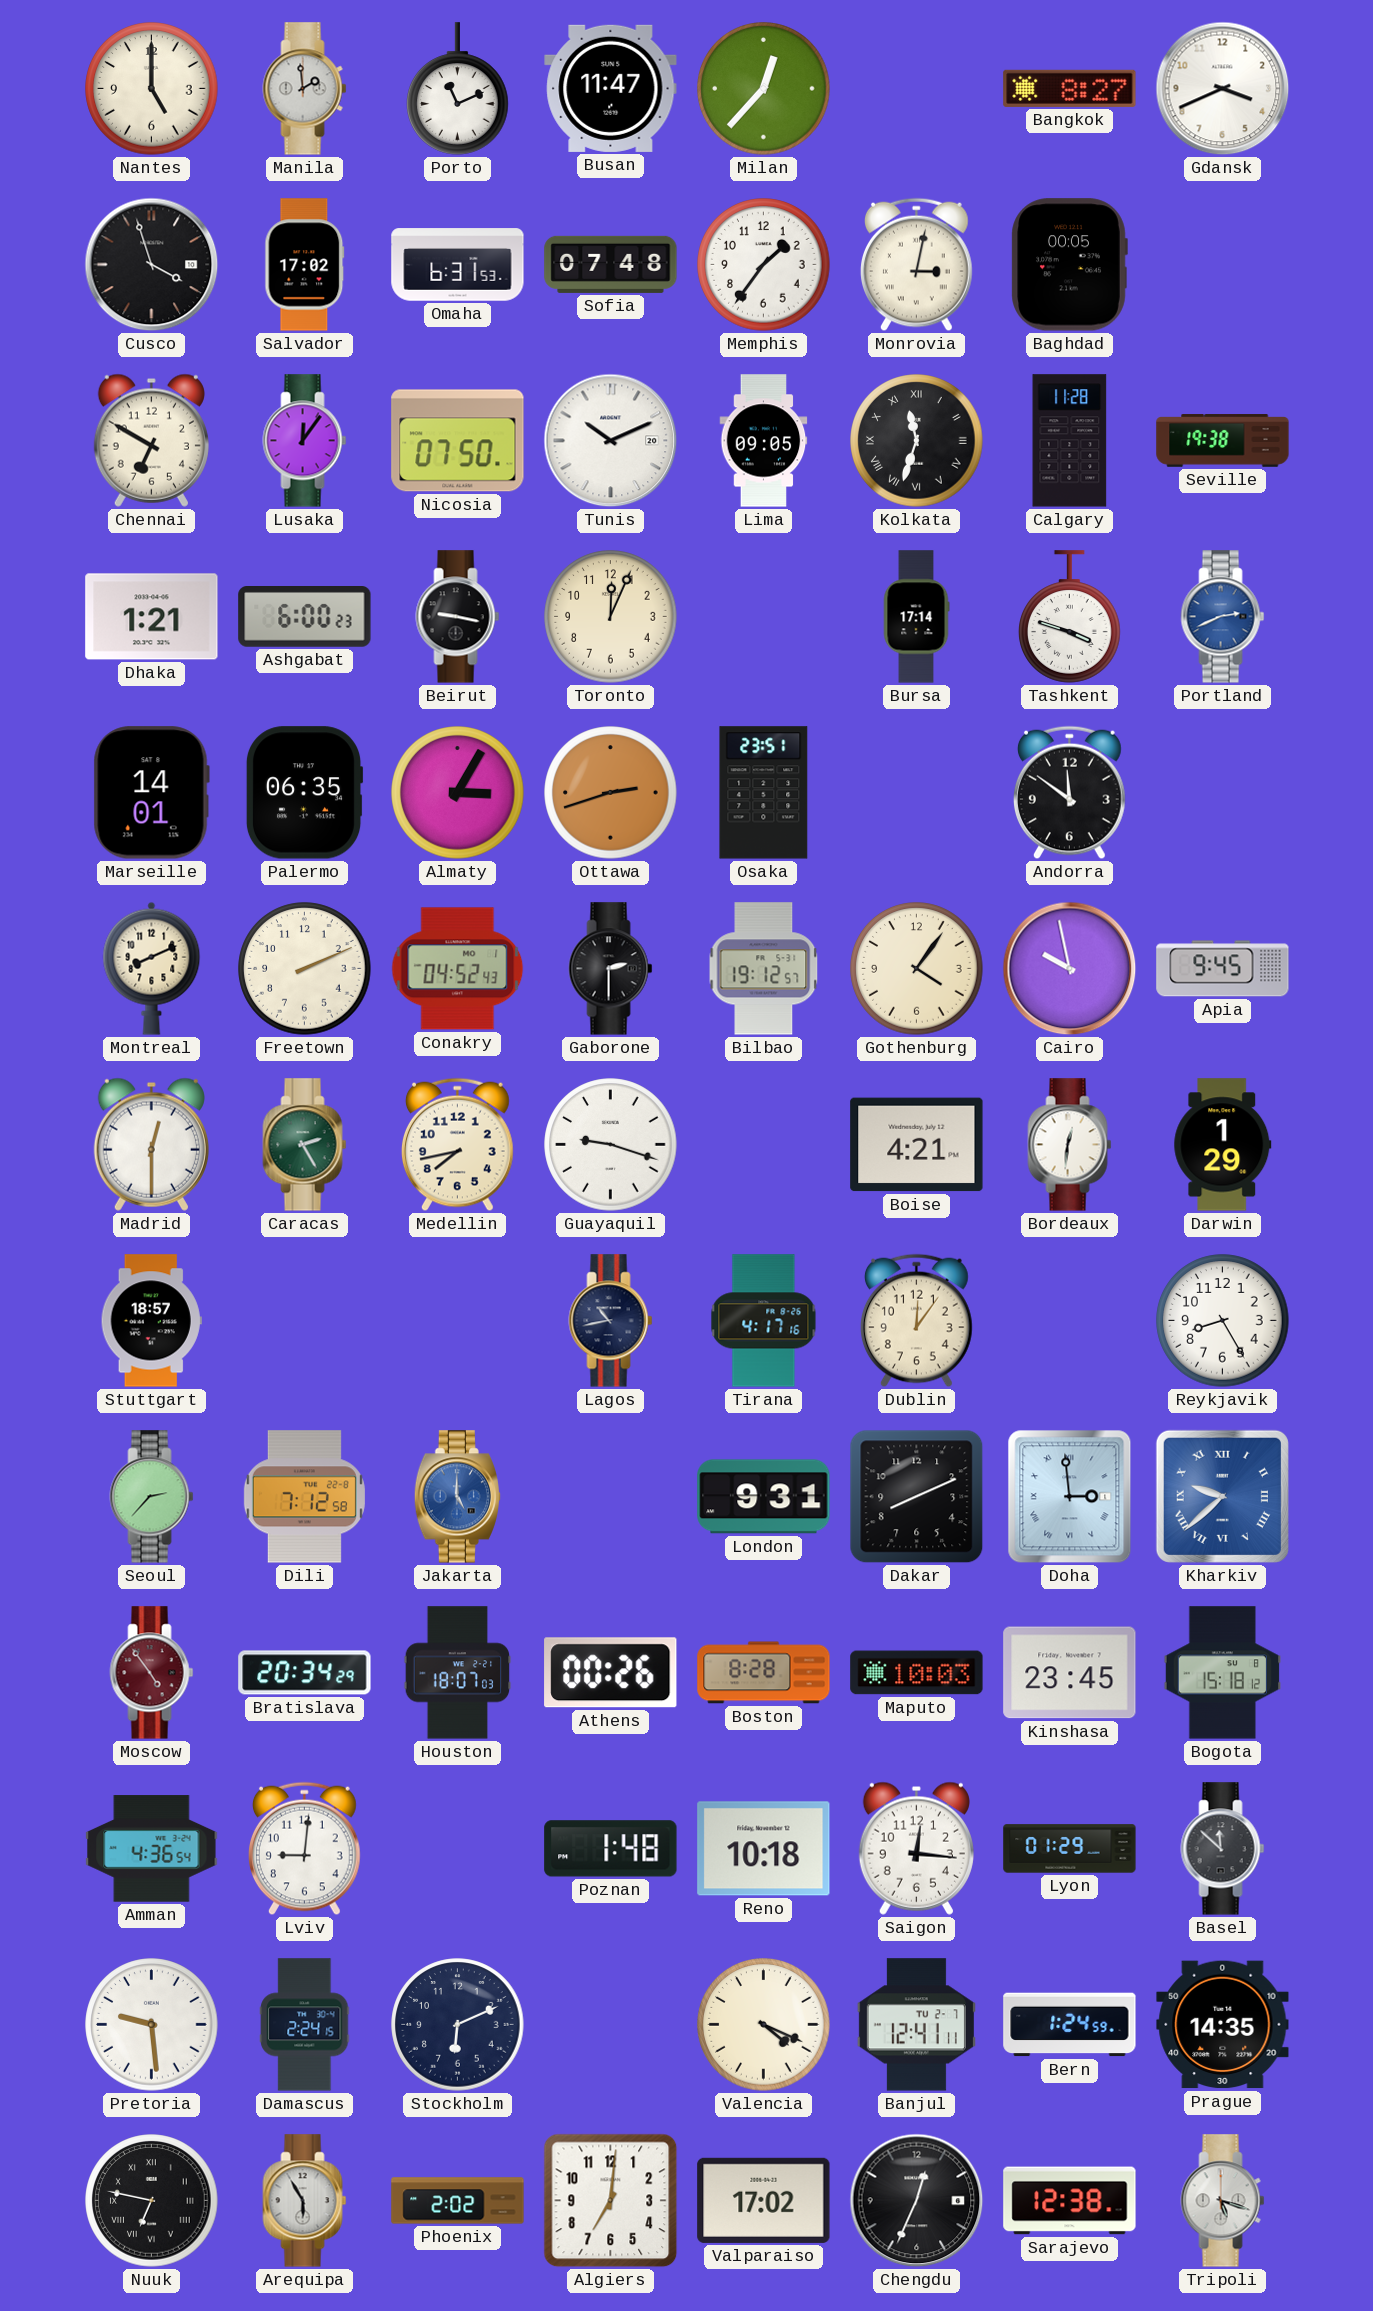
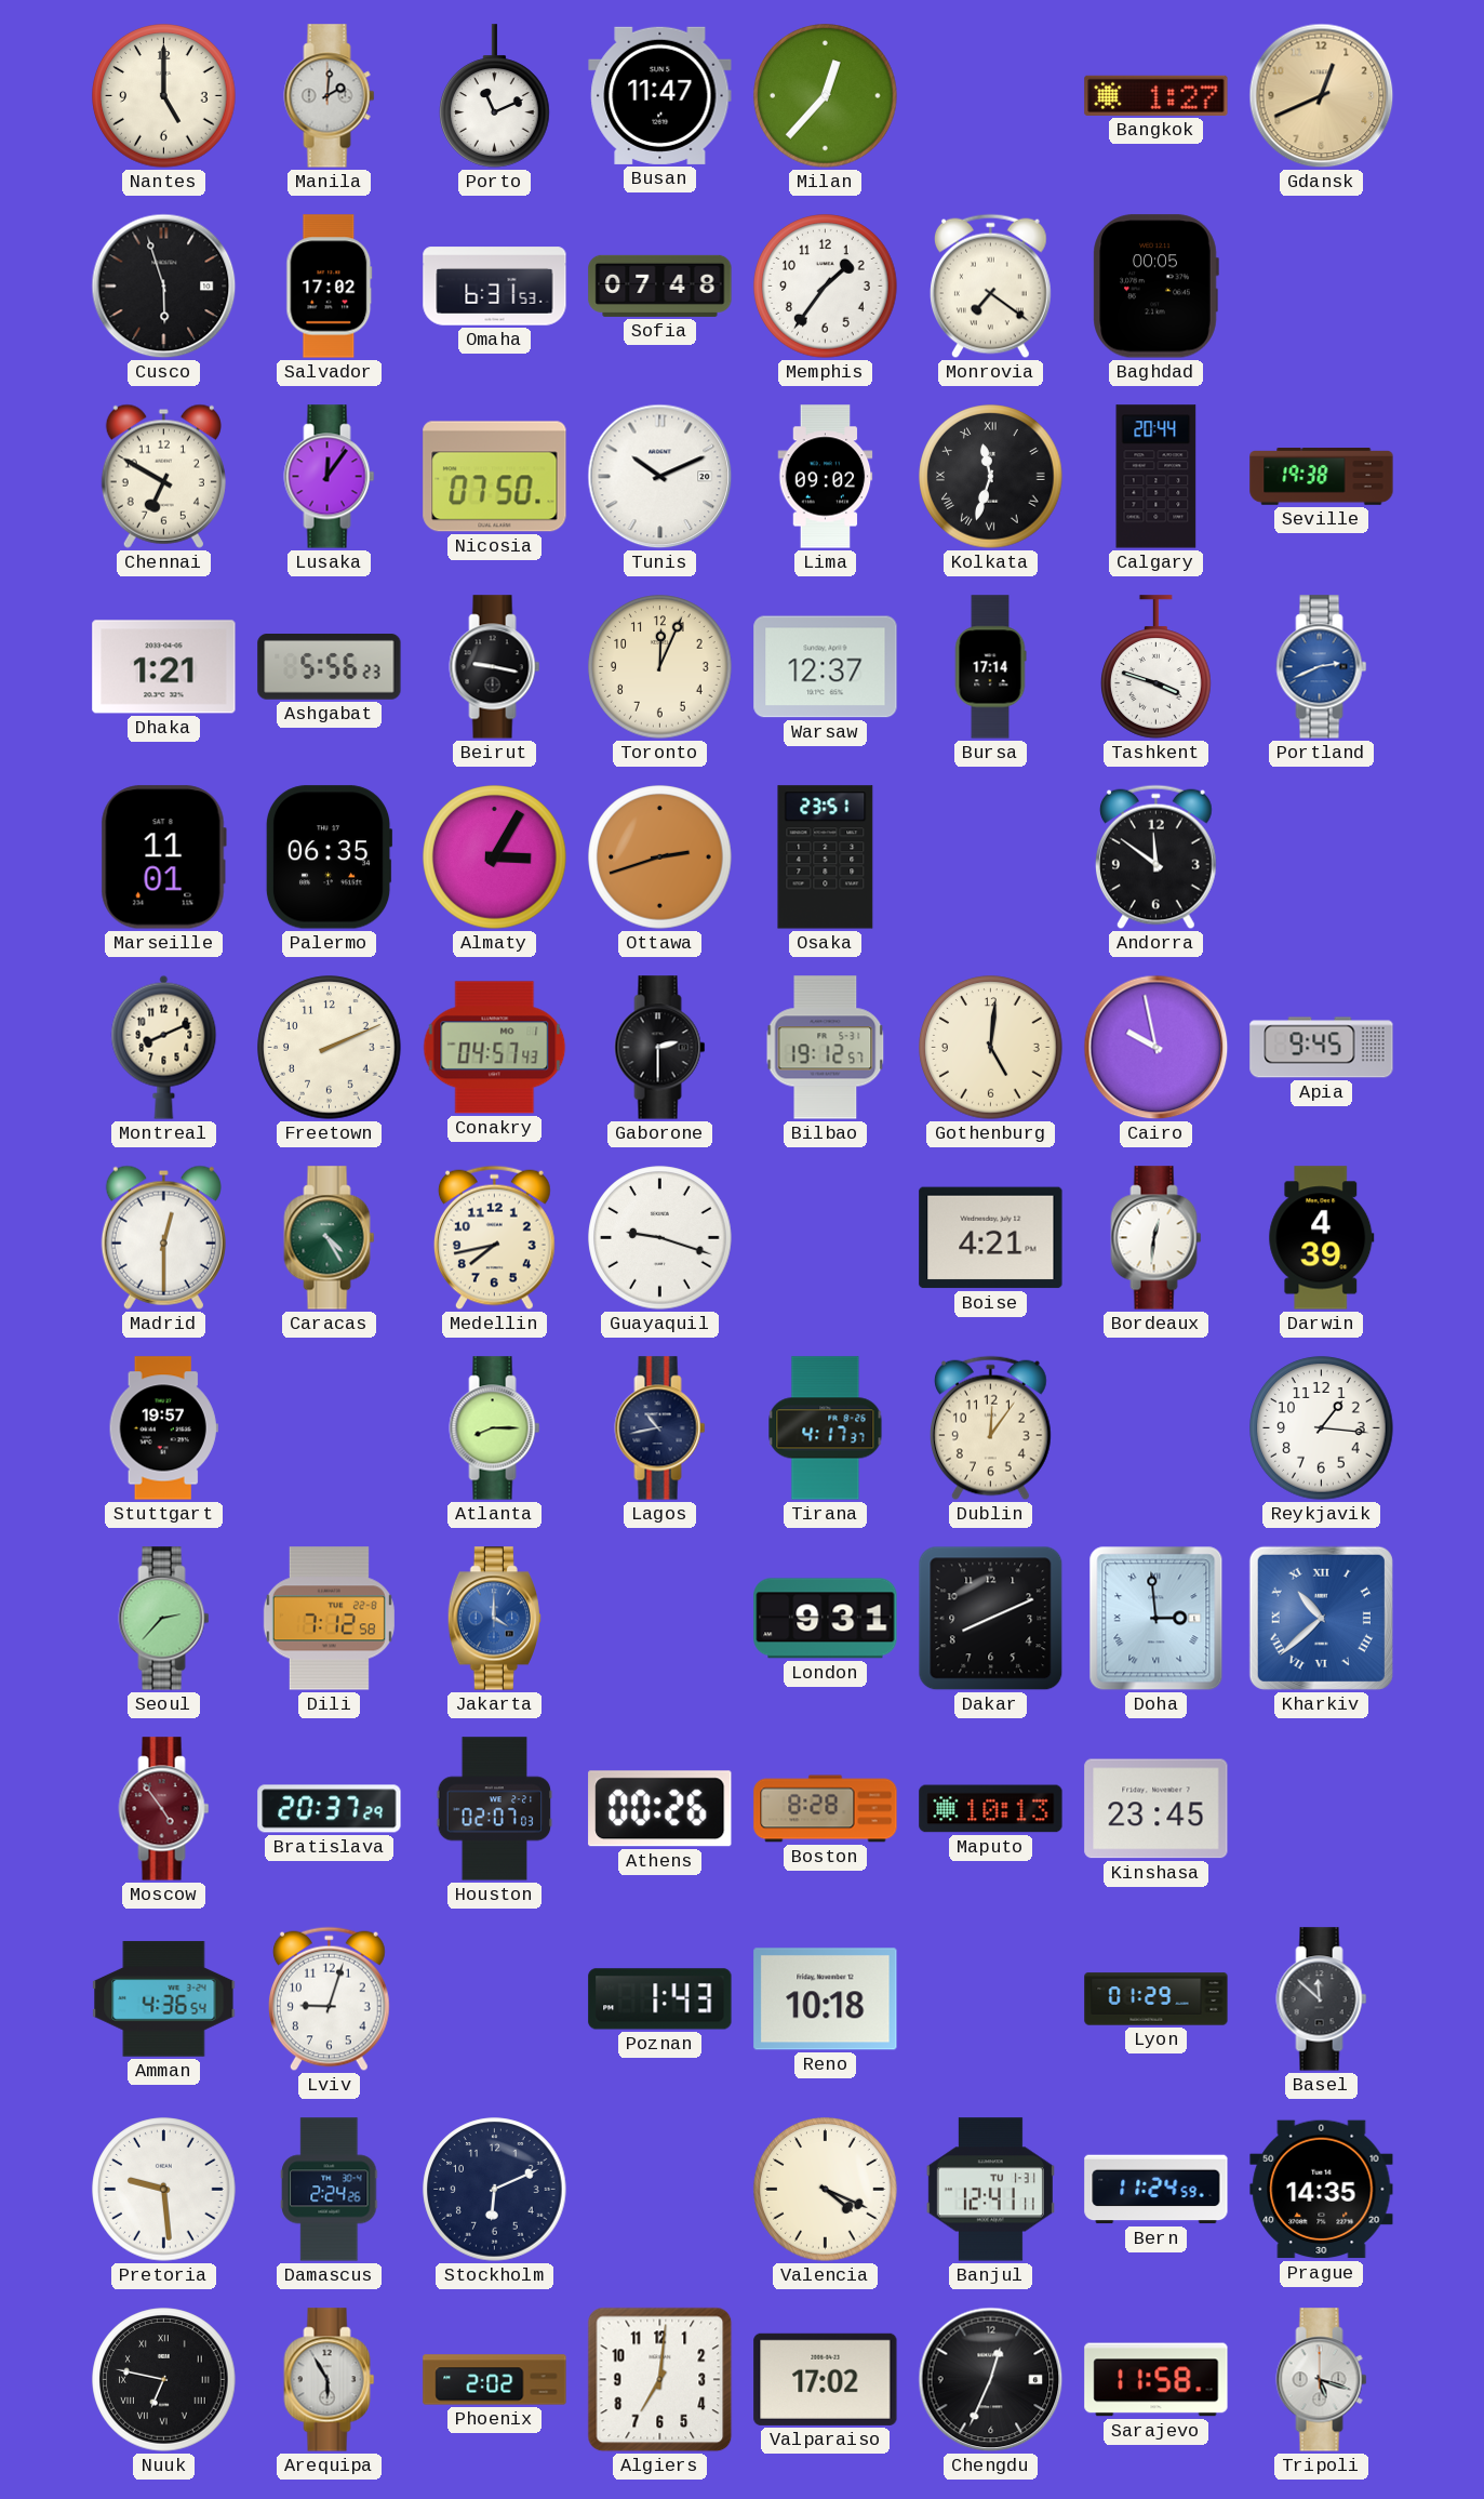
Manila: 1:59 -> 2:01 (330, 96)
Bangkok: 8:27 -> 1:27 (1157, 95)
Gdansk: 3:41 -> 12:41 (1322, 96)
Gdansk dial: white -> champagne (1322, 96)
Cusco: 3:57 -> 5:57 (164, 287)
Monrovia: 3:02 -> 7:21 (990, 287)
Lima: 09:05 -> 09:02 (826, 477)
Calgary: 11:28 -> 20:44 (1157, 477)
Ashgabat: 6:00 -> 5:56 (330, 667)
Warsaw: none -> 12:37 (826, 667)
Marseille: 14:01 -> 11:01 (163, 858)
Conakry: 04:52 -> 04:57 (495, 1048)
Gothenburg: 4:06 -> 5:01 (991, 1048)
Caracas: 2:25 -> 4:25 (330, 1238)
Darwin: 1:29 -> 4:39 (1322, 1238)
Stuttgart: 18:57 -> 19:57 (163, 1428)
Atlanta: none -> 8:15 (495, 1428)
Tirana: 4:17:16 -> 4:17:37 (826, 1428)
Reykjavik: 8:25 -> 1:16 (1322, 1428)
Jakarta: 5:00 -> 4:00 (494, 1619)
Kharkiv: 9:38 -> 10:38 (1321, 1618)
Bratislava: 20:34 -> 20:37 (330, 1809)
Houston: 18:07 -> 02:07 (495, 1809)
Maputo: 10:03 -> 10:13 (991, 1809)
Bogota: 15:18 -> none (1222, 1673)
Lviv: 9:01 -> 9:03 (329, 1999)
Poznan: 1:48 -> 1:43 (660, 1999)
Saigon: 12:16 -> none (916, 1848)
Damascus: 2:24:15 -> 2:24:26 (330, 2190)
Banjul date: TU 2-7 -> TU 1-31 (990, 2190)
Bern: 1:24 -> 11:24 (1157, 2190)
Sarajevo: 12:38 -> 11:58 (1157, 2380)
